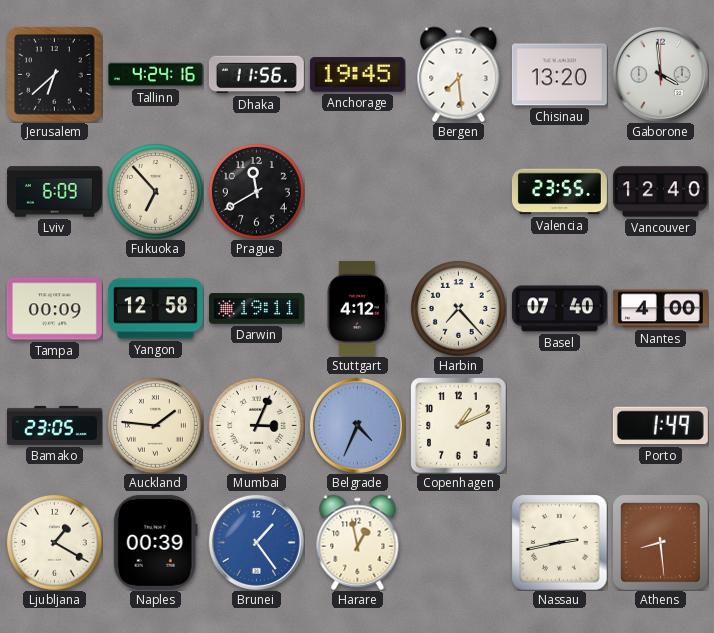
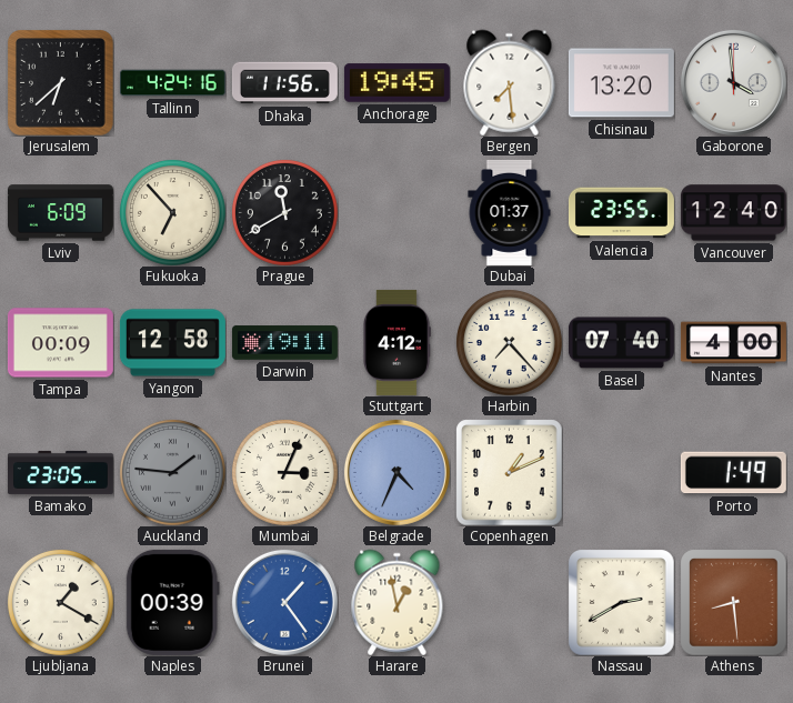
Dubai: none -> 01:37 (510, 212)
Auckland dial: cream -> grey (172, 472)
Nassau: 2:43 -> 2:40 (621, 602)
